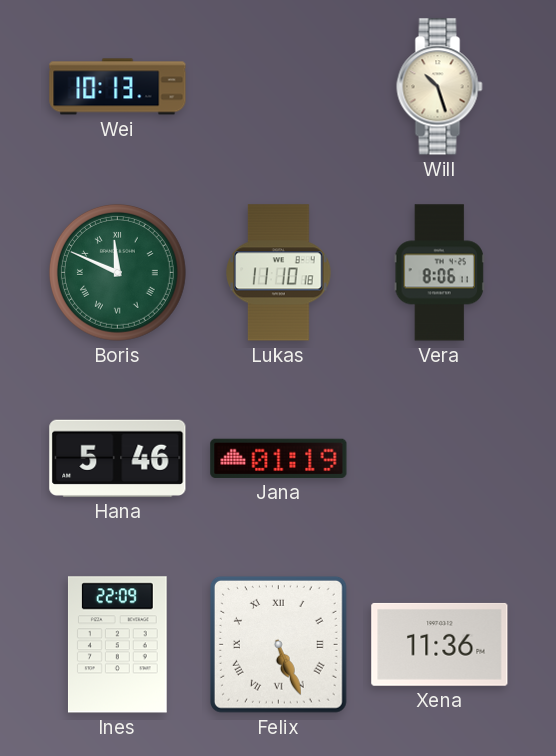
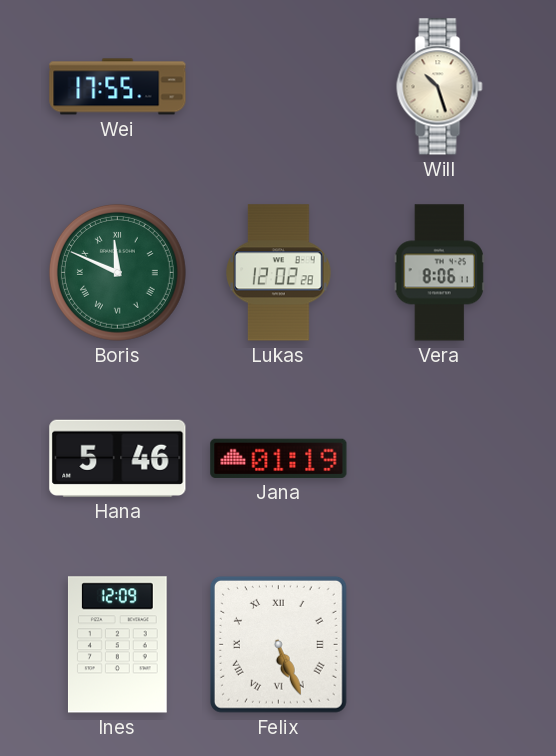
Wei: 10:13 -> 17:55 (118, 87)
Lukas: 11:10 -> 12:02 (279, 273)
Ines: 22:09 -> 12:09 (117, 645)
Xena: 11:36 -> none (440, 644)
